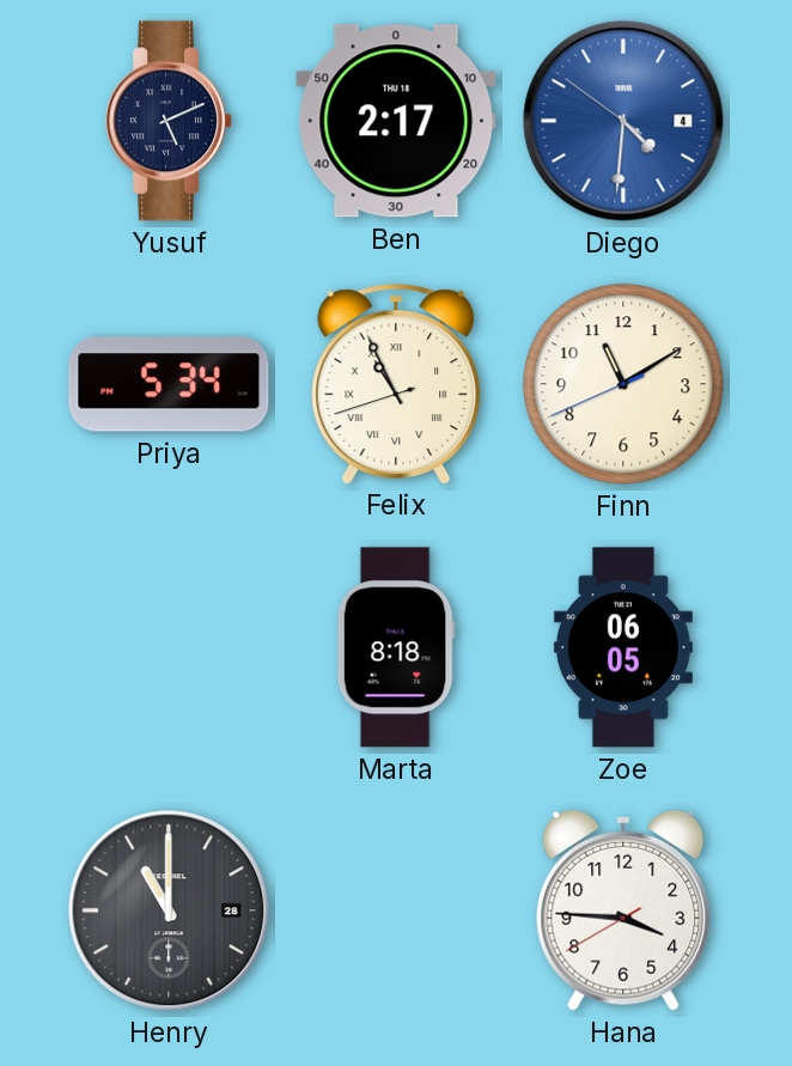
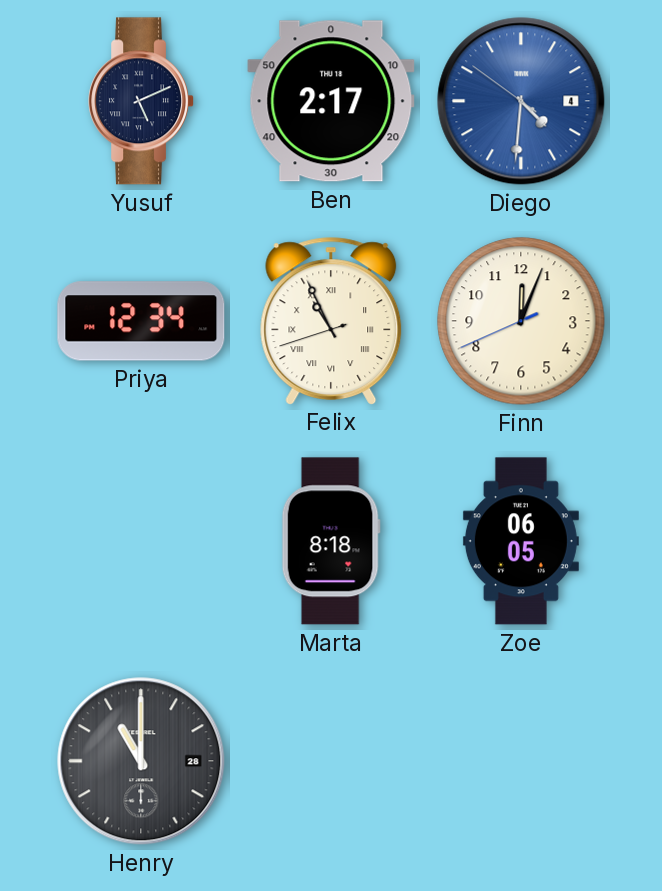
Priya: 5:34 -> 12:34 (141, 321)
Finn: 11:09 -> 12:03 (521, 321)
Hana: 3:45 -> none (623, 910)
